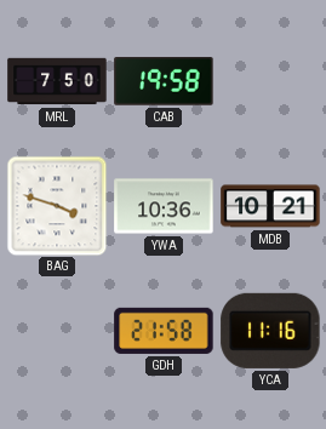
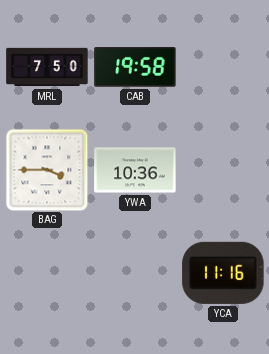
BAG: 3:48 -> 3:45 (47, 170)
MDB: 10:21 -> none (270, 206)
GDH: 21:58 -> none (164, 331)
